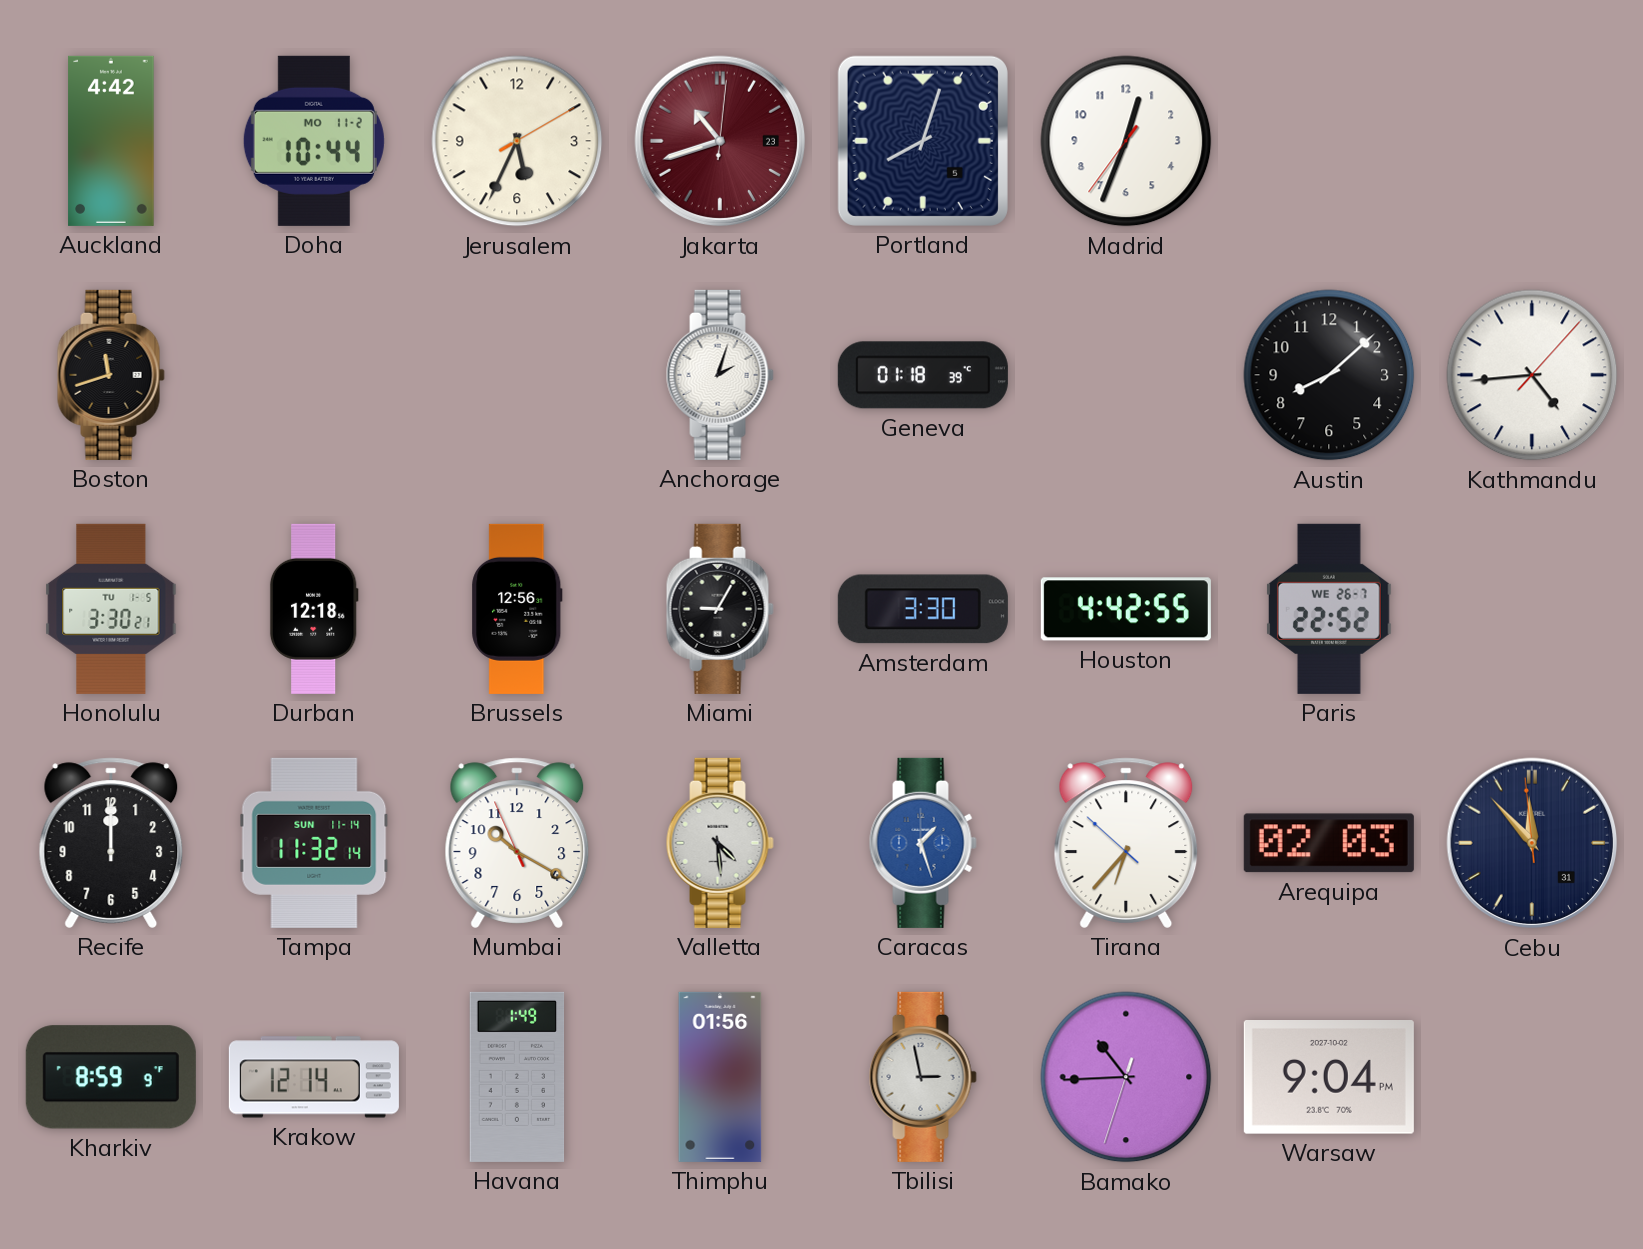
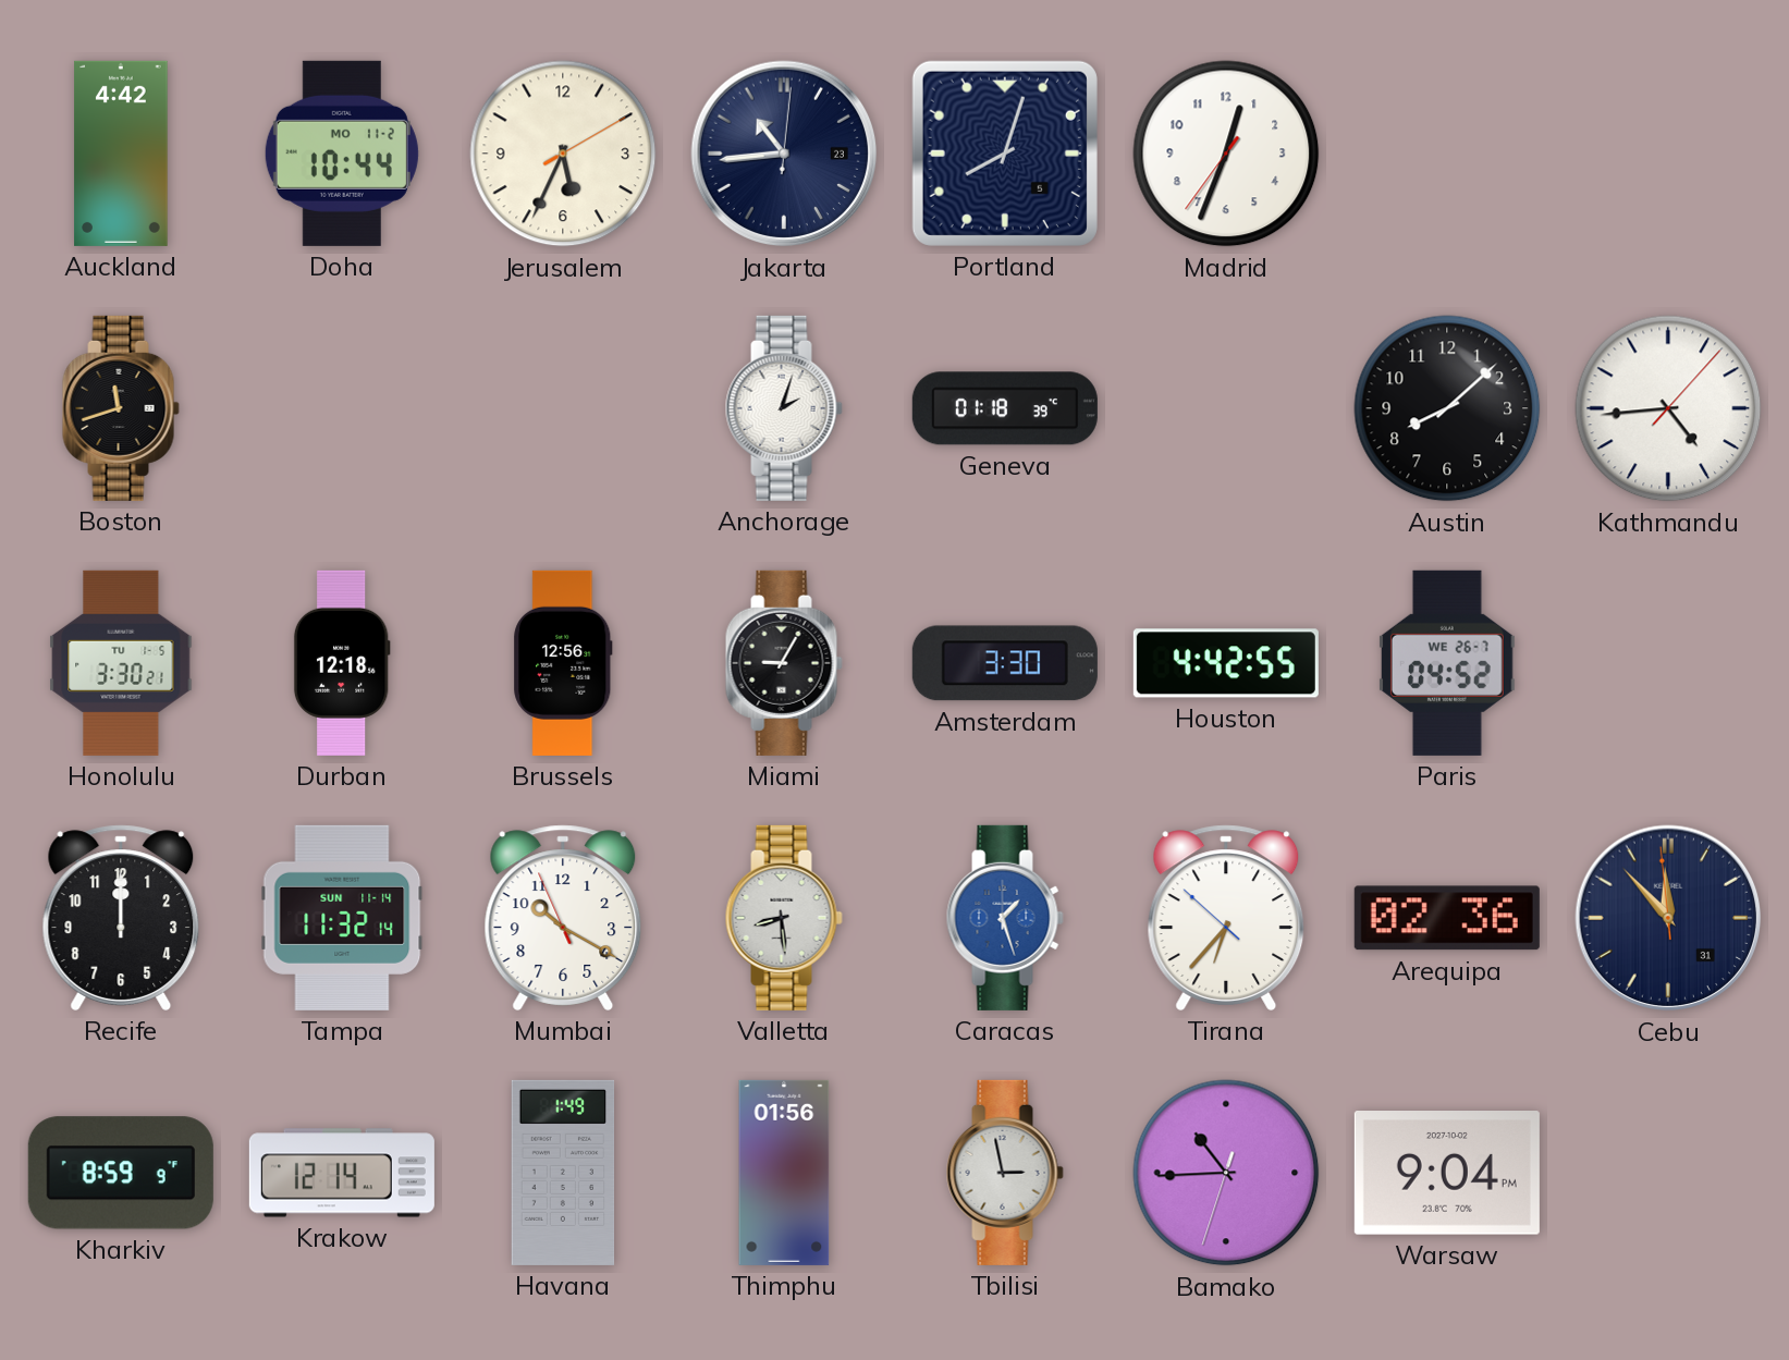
Jakarta: 10:42 -> 10:44 (784, 154)
Jakarta dial: burgundy -> navy (784, 154)
Paris: 22:52 -> 04:52 (1447, 663)
Valletta: 4:29 -> 8:29 (784, 918)
Arequipa: 02:03 -> 02:36 (1447, 918)
